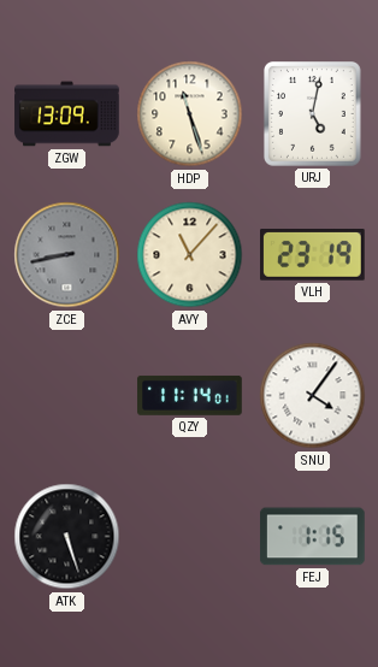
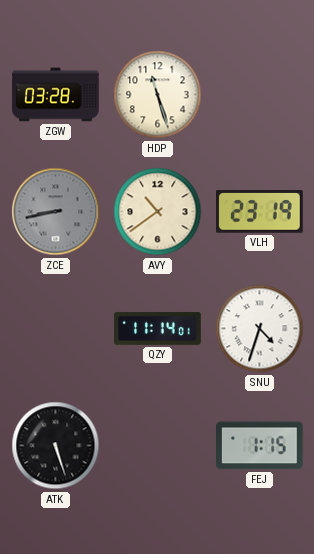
ZGW: 13:09 -> 03:28 (56, 95)
URJ: 5:02 -> none (312, 114)
AVY: 11:07 -> 10:39 (158, 212)
SNU: 4:06 -> 4:33 (260, 329)
